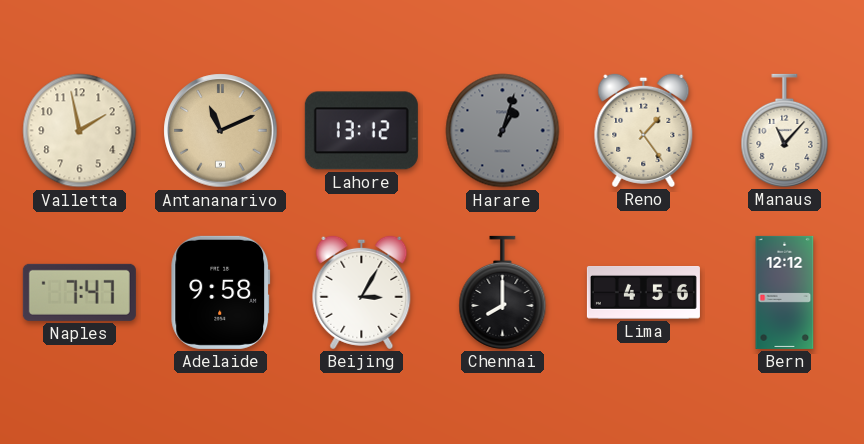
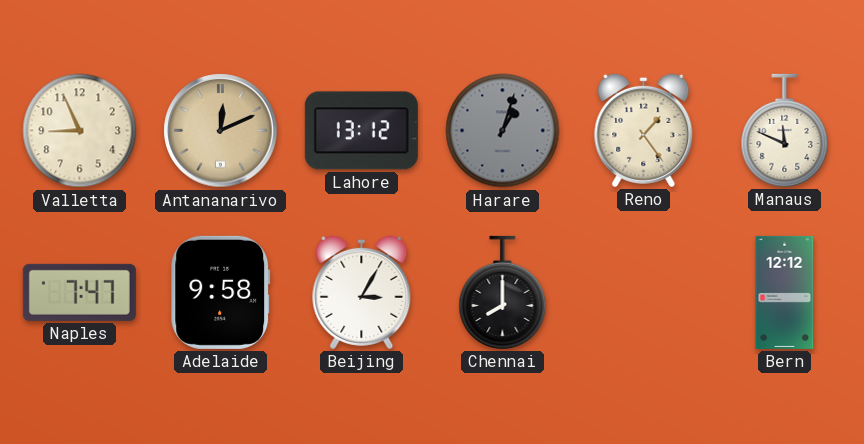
Valletta: 1:58 -> 8:56 (80, 131)
Antananarivo: 11:11 -> 12:11 (221, 131)
Manaus: 11:07 -> 11:49 (785, 130)
Lima: 4:56 -> none (643, 293)
